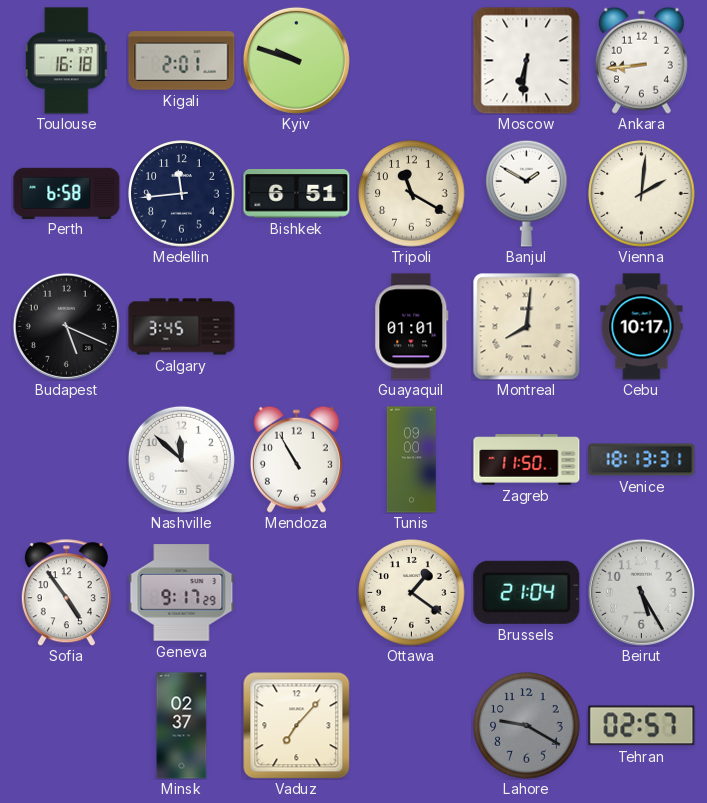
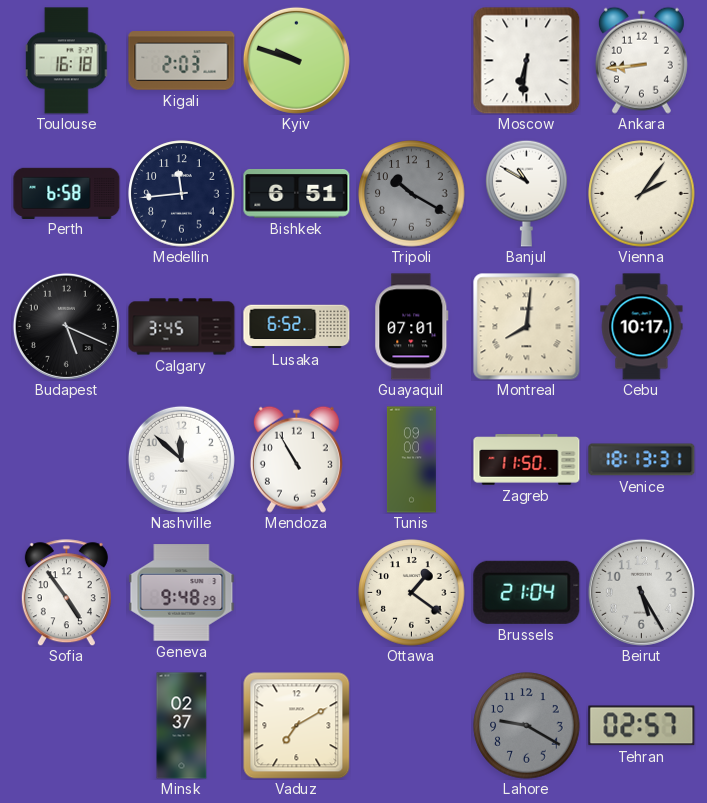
Kigali: 2:01 -> 2:03 (182, 61)
Tripoli: 11:20 -> 10:20 (412, 194)
Tripoli dial: cream -> grey (412, 194)
Banjul: 1:50 -> 10:50 (527, 193)
Vienna: 2:01 -> 2:06 (642, 194)
Lusaka: none -> 6:52 (297, 327)
Guayaquil: 01:01 -> 07:01 (412, 327)
Geneva: 9:17 -> 9:48 (182, 593)
Vaduz: 7:07 -> 7:10 (296, 725)
